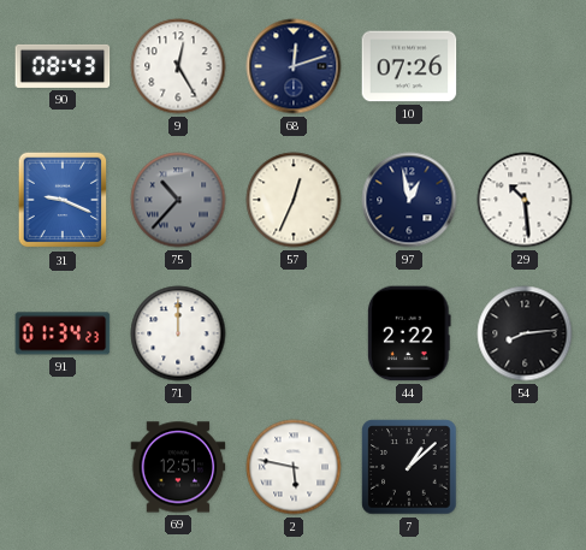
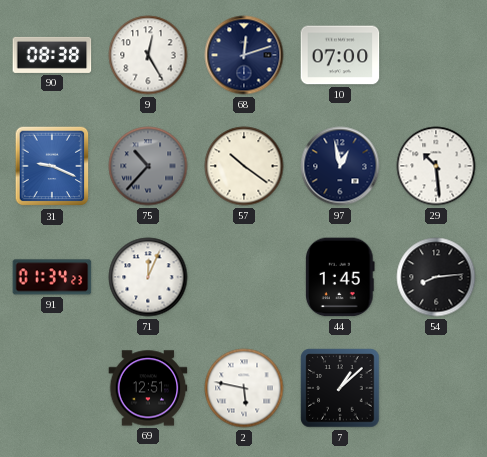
90: 08:43 -> 08:38 (52, 55)
10: 07:26 -> 07:00 (340, 55)
57: 12:34 -> 10:21 (244, 166)
71: 12:00 -> 12:04 (148, 277)
44: 2:22 -> 1:45 (340, 277)
